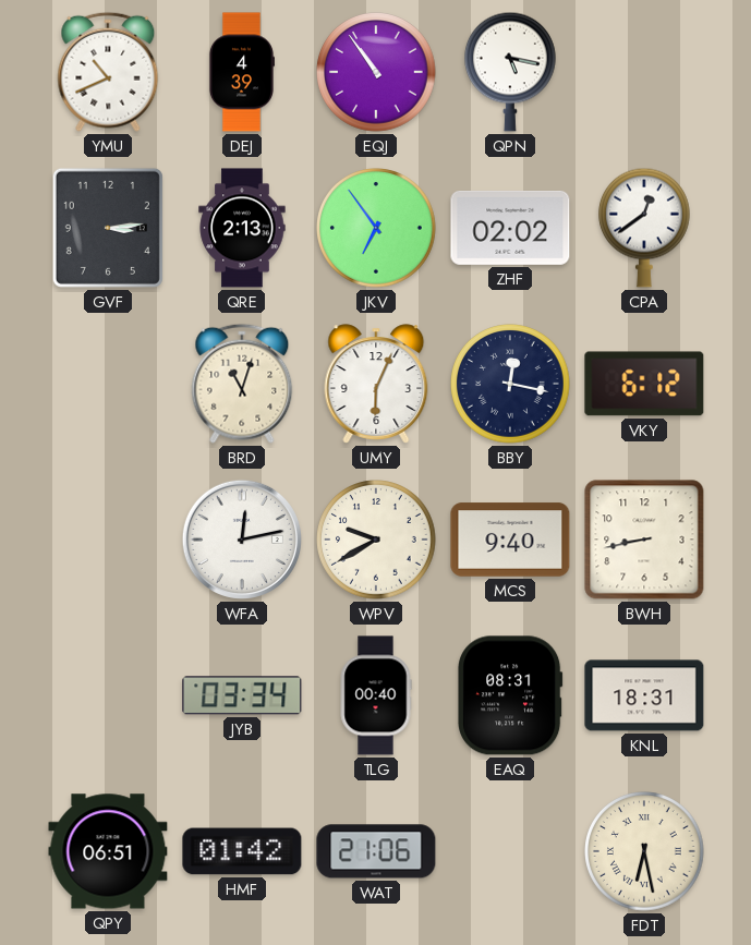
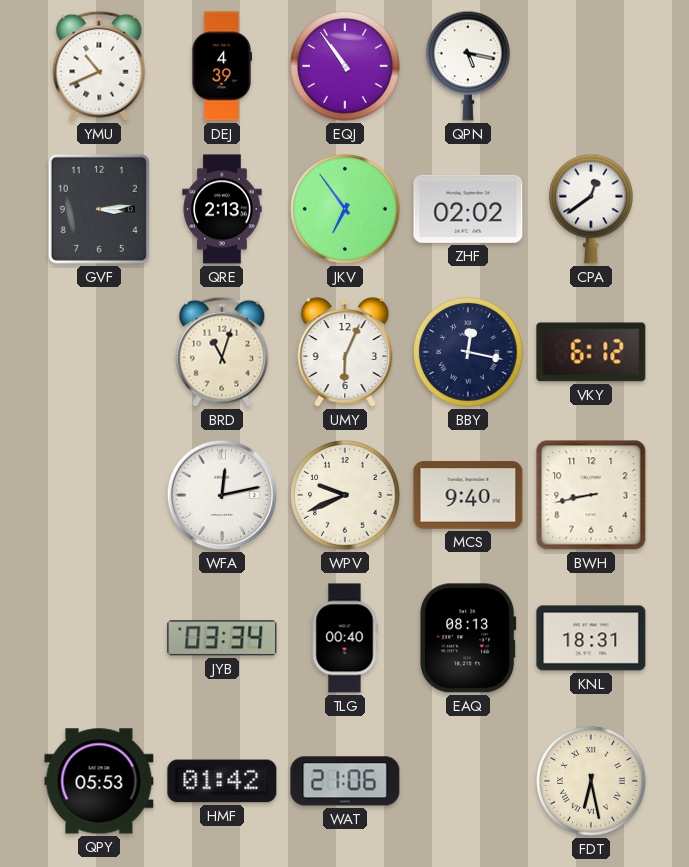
WPV: 9:40 -> 9:41 (345, 495)
EAQ: 08:31 -> 08:13 (468, 638)
QPY: 06:51 -> 05:53 (99, 781)
